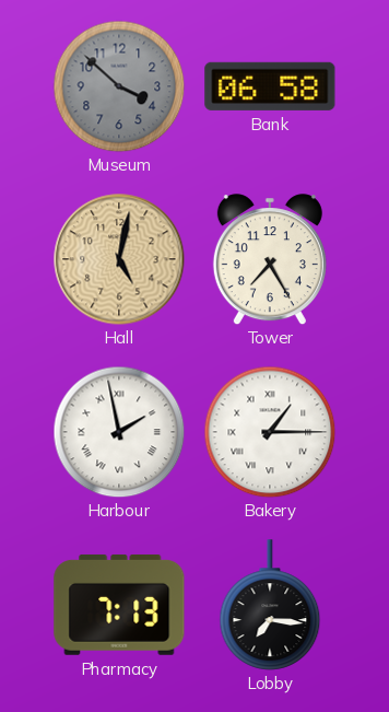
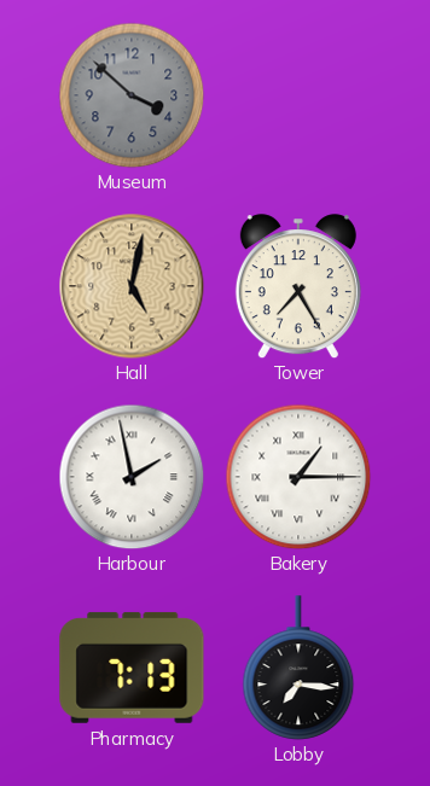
Bank: 06:58 -> none (270, 86)
